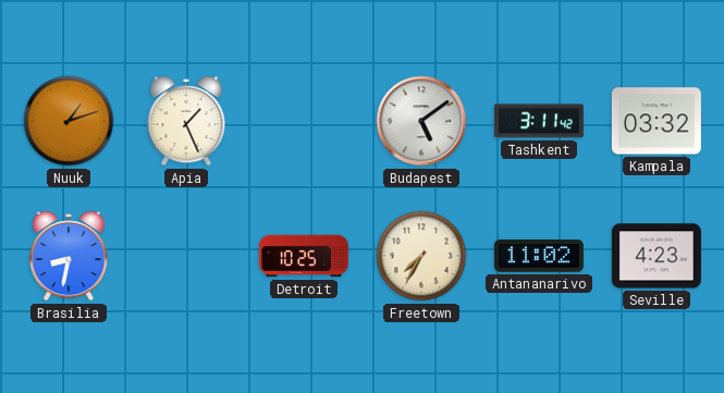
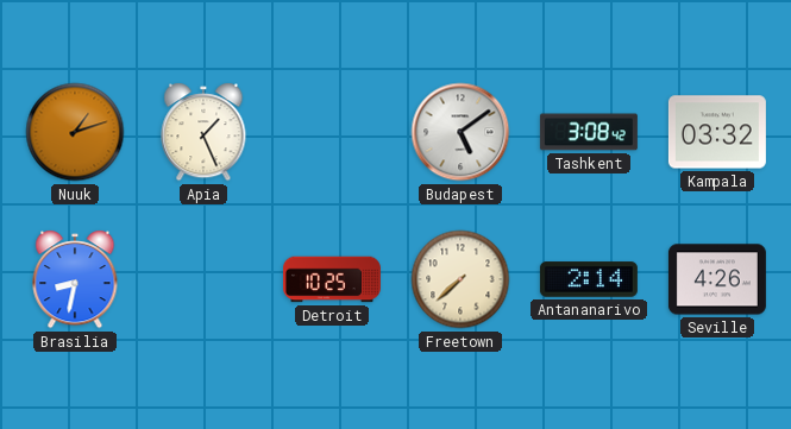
Tashkent: 3:11 -> 3:08 (589, 132)
Freetown: 7:35 -> 7:38 (460, 279)
Antananarivo: 11:02 -> 2:14 (589, 279)
Seville: 4:23 -> 4:26 (717, 279)
